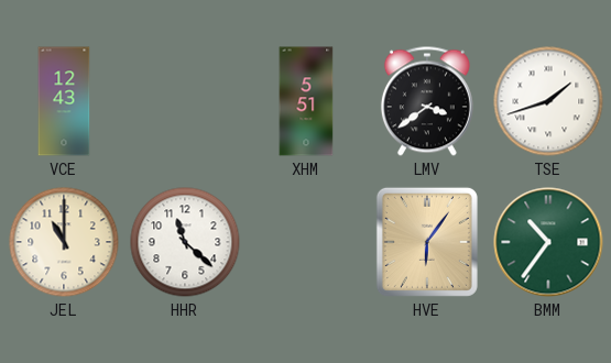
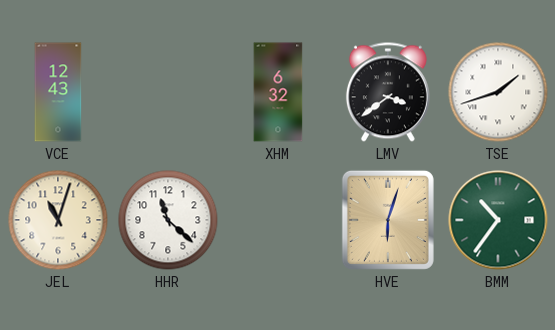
XHM: 5:51 -> 6:32 (278, 92)
JEL: 11:00 -> 11:03 (58, 220)
HVE: 6:06 -> 6:03 (388, 220)
